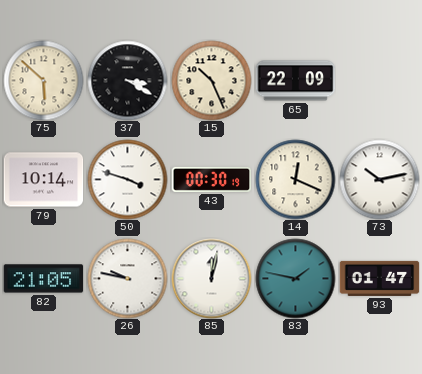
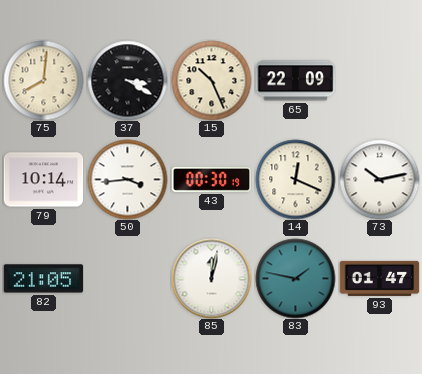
75: 5:52 -> 8:01 (43, 80)
50: 3:48 -> 3:44 (127, 179)
26: 9:47 -> none (127, 278)
